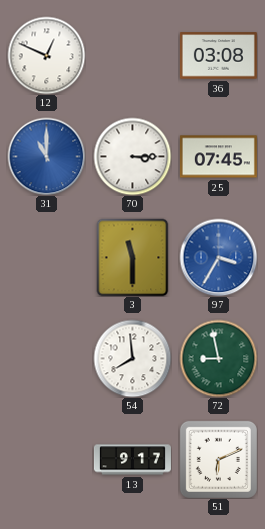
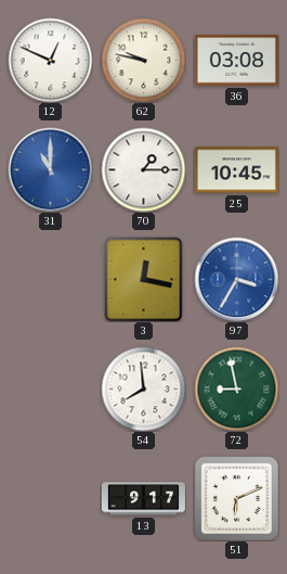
62: none -> 9:47 (143, 60)
70: 3:15 -> 1:15 (143, 169)
25: 07:45 -> 10:45 (236, 170)
3: 11:30 -> 12:17 (144, 279)
